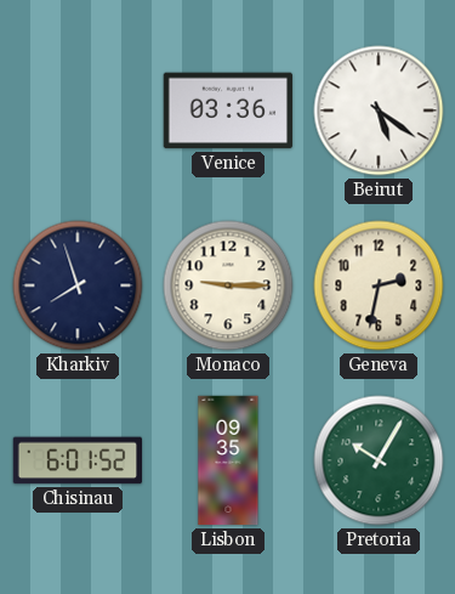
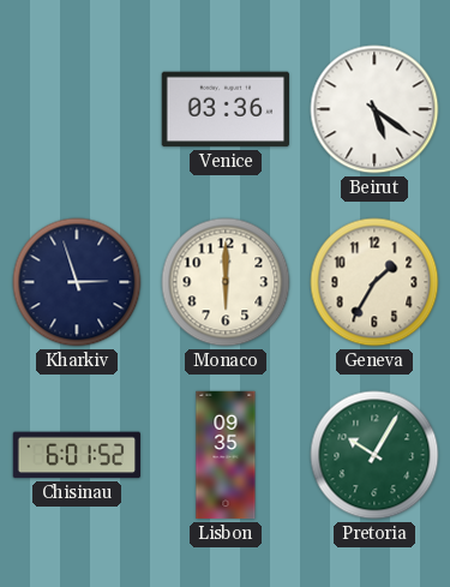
Kharkiv: 7:57 -> 2:57 (77, 282)
Monaco: 9:15 -> 6:00 (226, 282)
Geneva: 2:32 -> 1:35 (374, 282)
